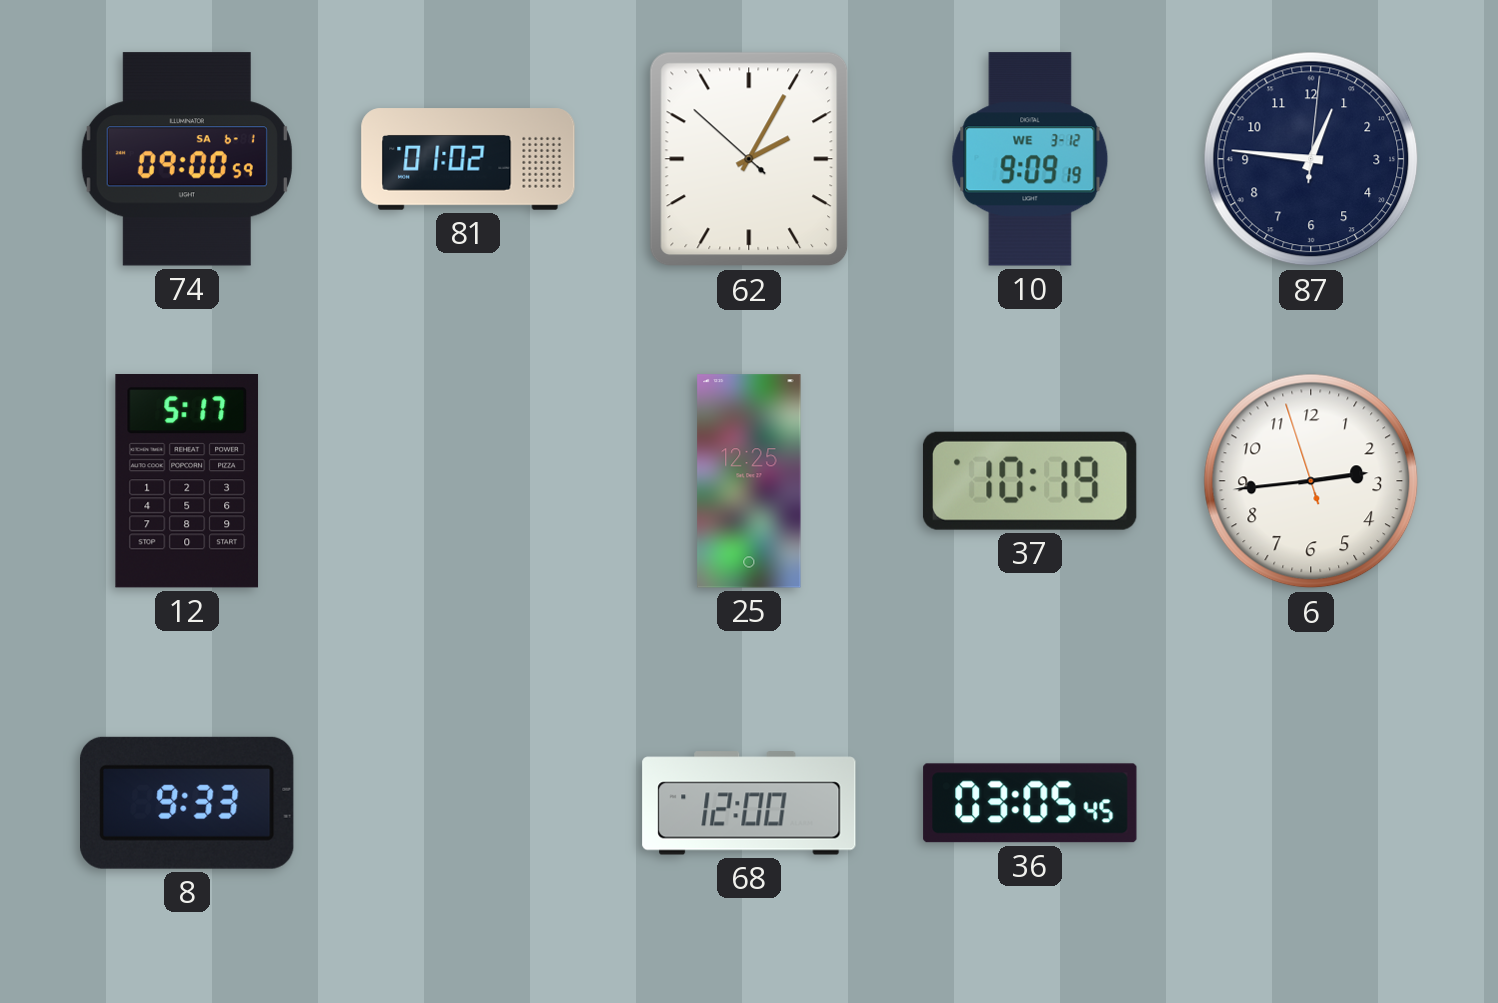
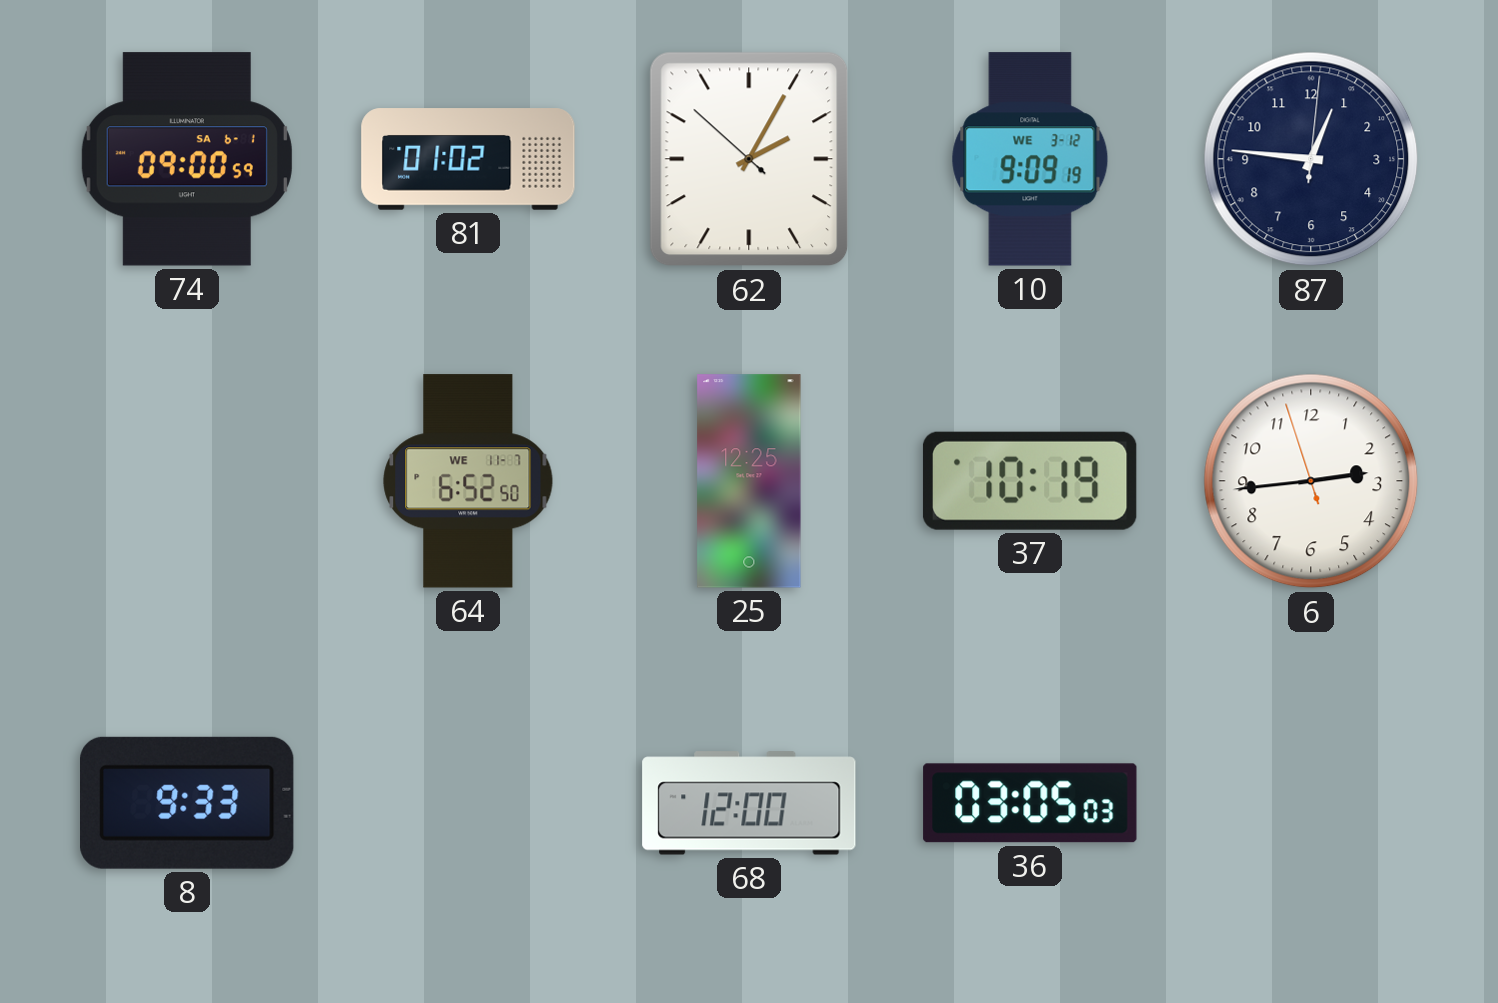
12: 5:17 -> none (187, 482)
64: none -> 6:52 (468, 481)
36: 03:05:45 -> 03:05:03 (1030, 803)
